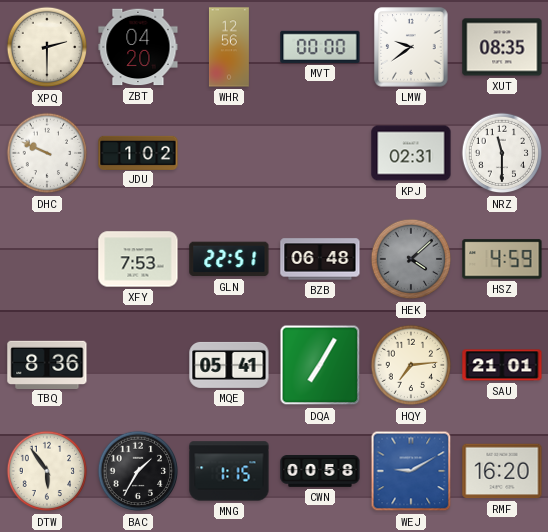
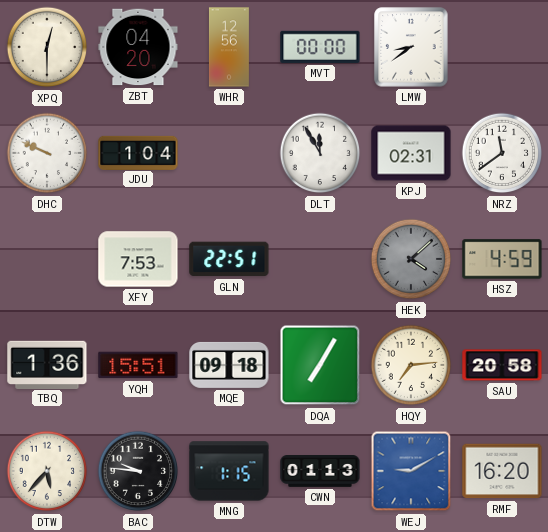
XPQ: 2:30 -> 12:30 (47, 47)
LMW: 9:39 -> 8:39 (411, 47)
XUT: 08:35 -> none (502, 47)
JDU: 1:02 -> 1:04 (138, 152)
DLT: none -> 11:55 (320, 153)
NRZ: 11:30 -> 11:39 (502, 153)
BZB: 06:48 -> none (320, 259)
TBQ: 8:36 -> 1:36 (47, 364)
YQH: none -> 15:51 (138, 365)
MQE: 05:41 -> 09:18 (229, 365)
SAU: 21:01 -> 20:58 (502, 365)
DTW: 5:54 -> 5:37 (47, 471)
BAC: 1:35 -> 9:46 (138, 471)
CWN: 00:58 -> 01:13 (320, 472)
